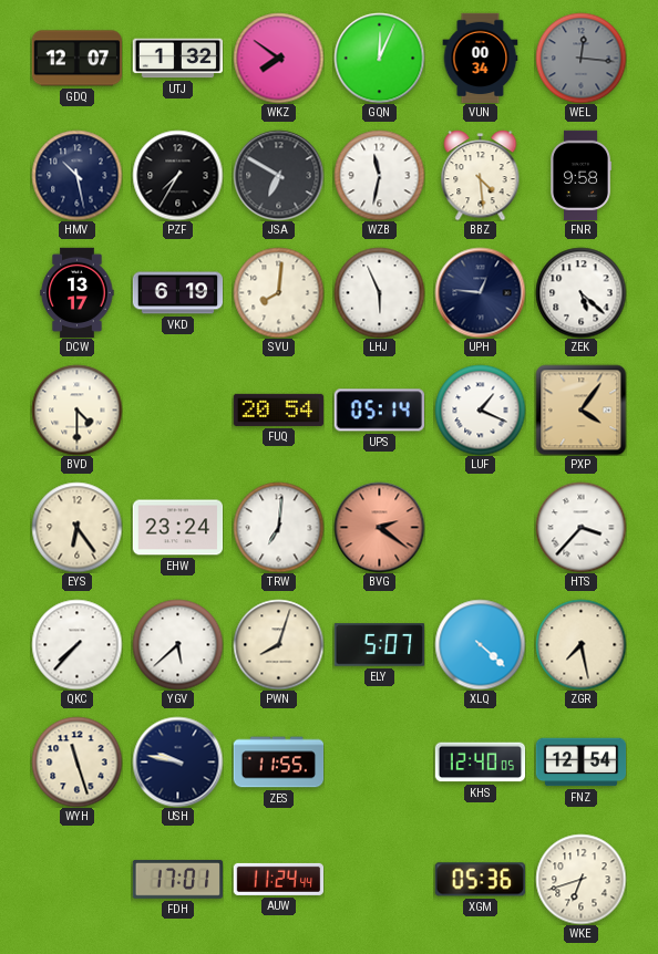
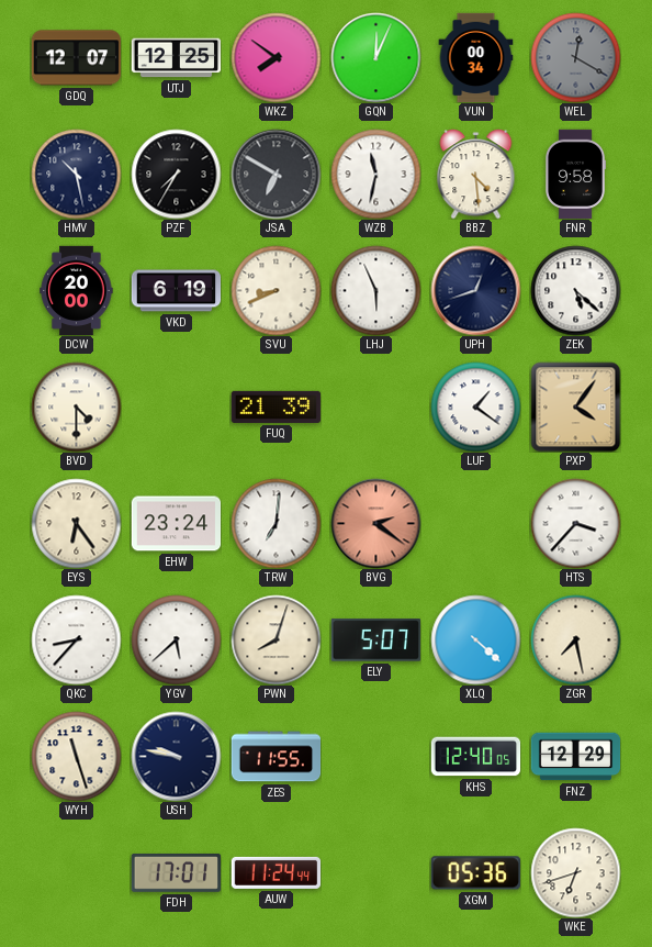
UTJ: 1:32 -> 12:25 (176, 58)
WEL: 12:16 -> 12:20 (575, 57)
DCW: 13:17 -> 20:00 (77, 290)
SVU: 8:01 -> 8:41 (276, 290)
UPH: 12:46 -> 12:42 (475, 290)
FUQ: 20:54 -> 21:39 (276, 406)
UPS: 05:14 -> none (379, 411)
LUF: 1:19 -> 1:21 (475, 406)
QKC: 7:37 -> 8:37 (76, 639)
FNZ: 12:54 -> 12:29 (575, 757)
